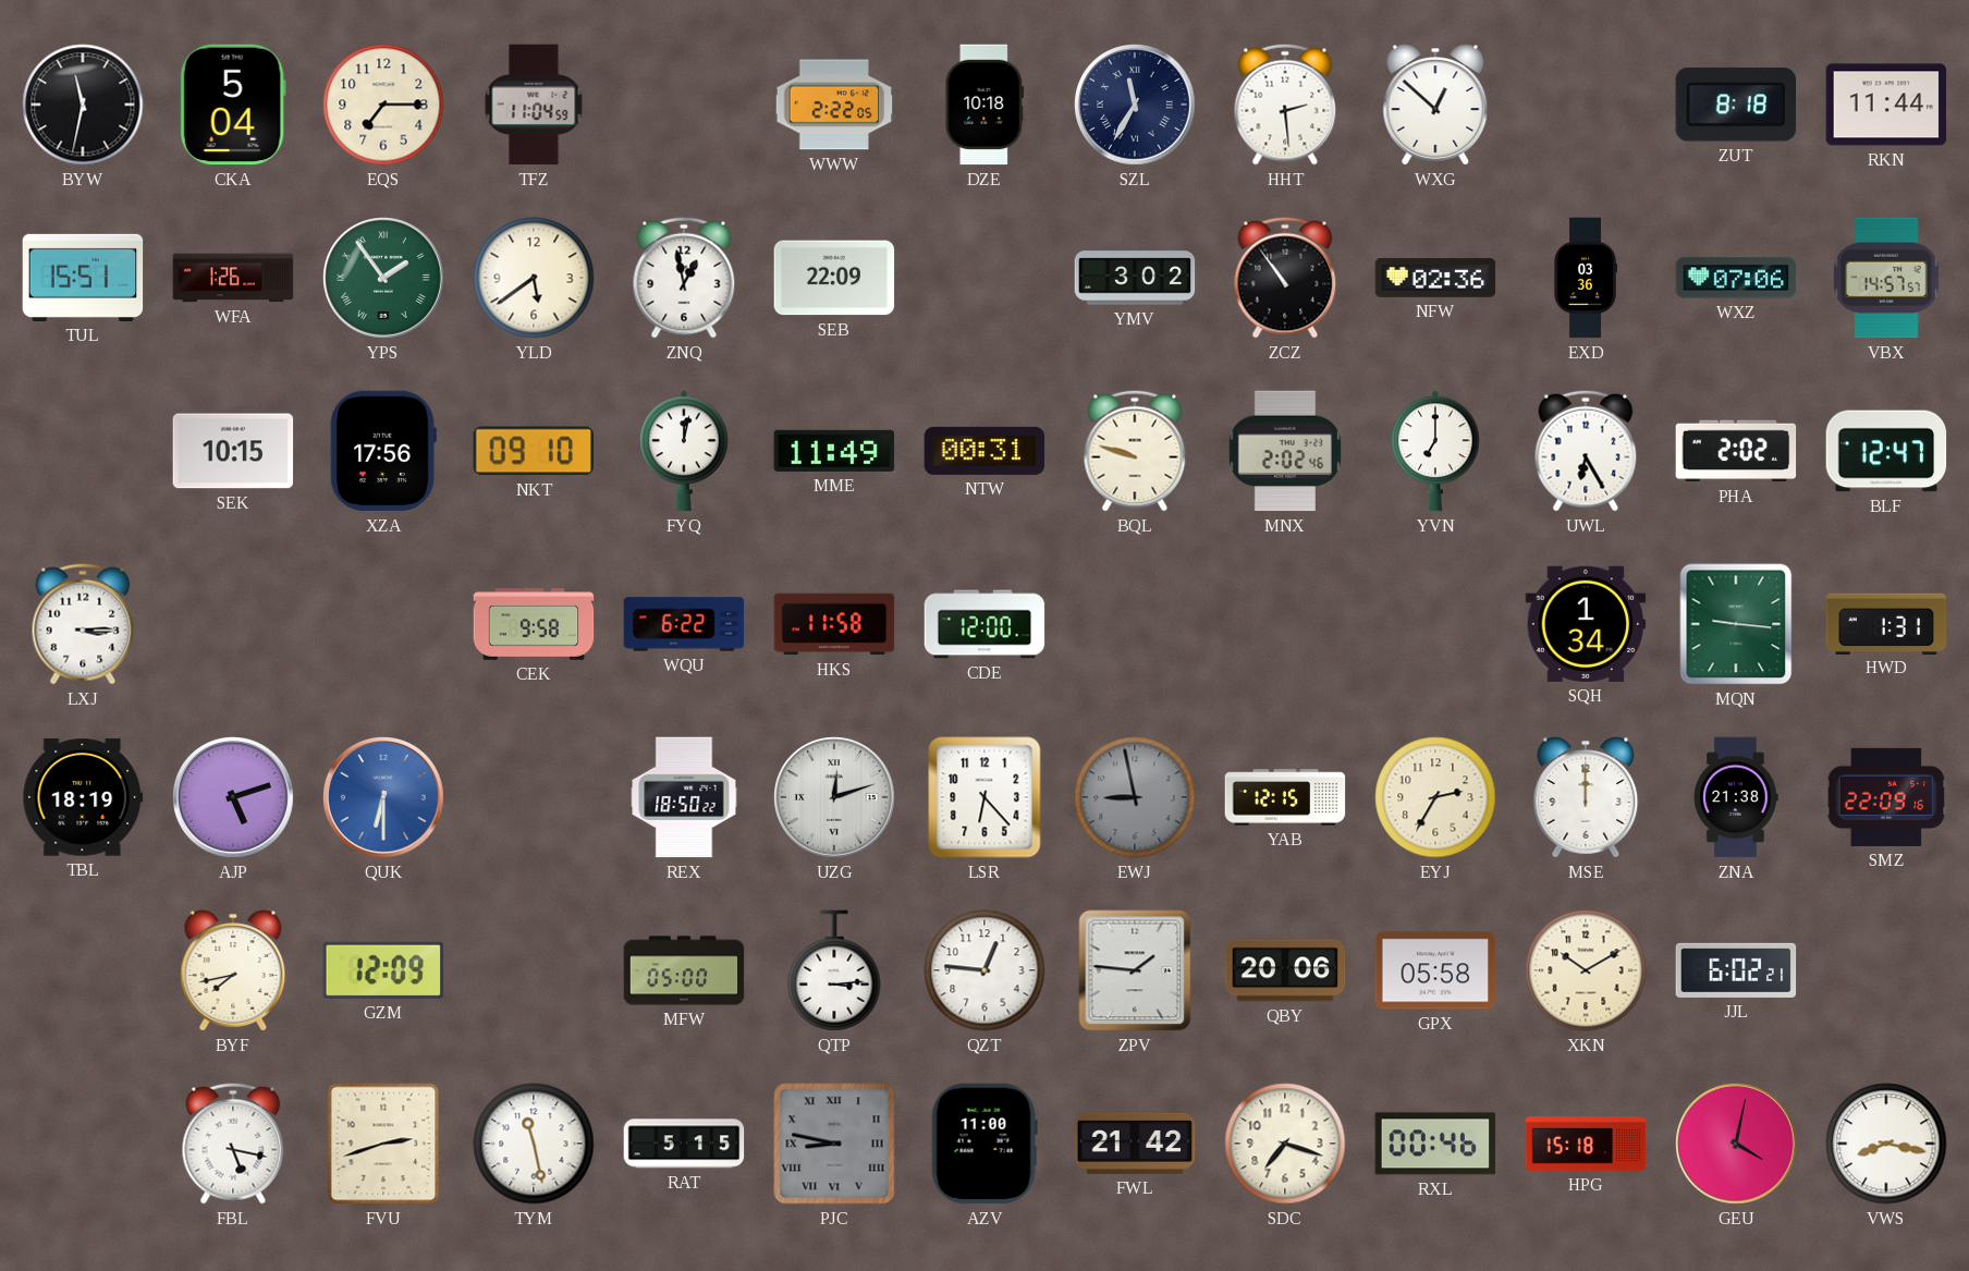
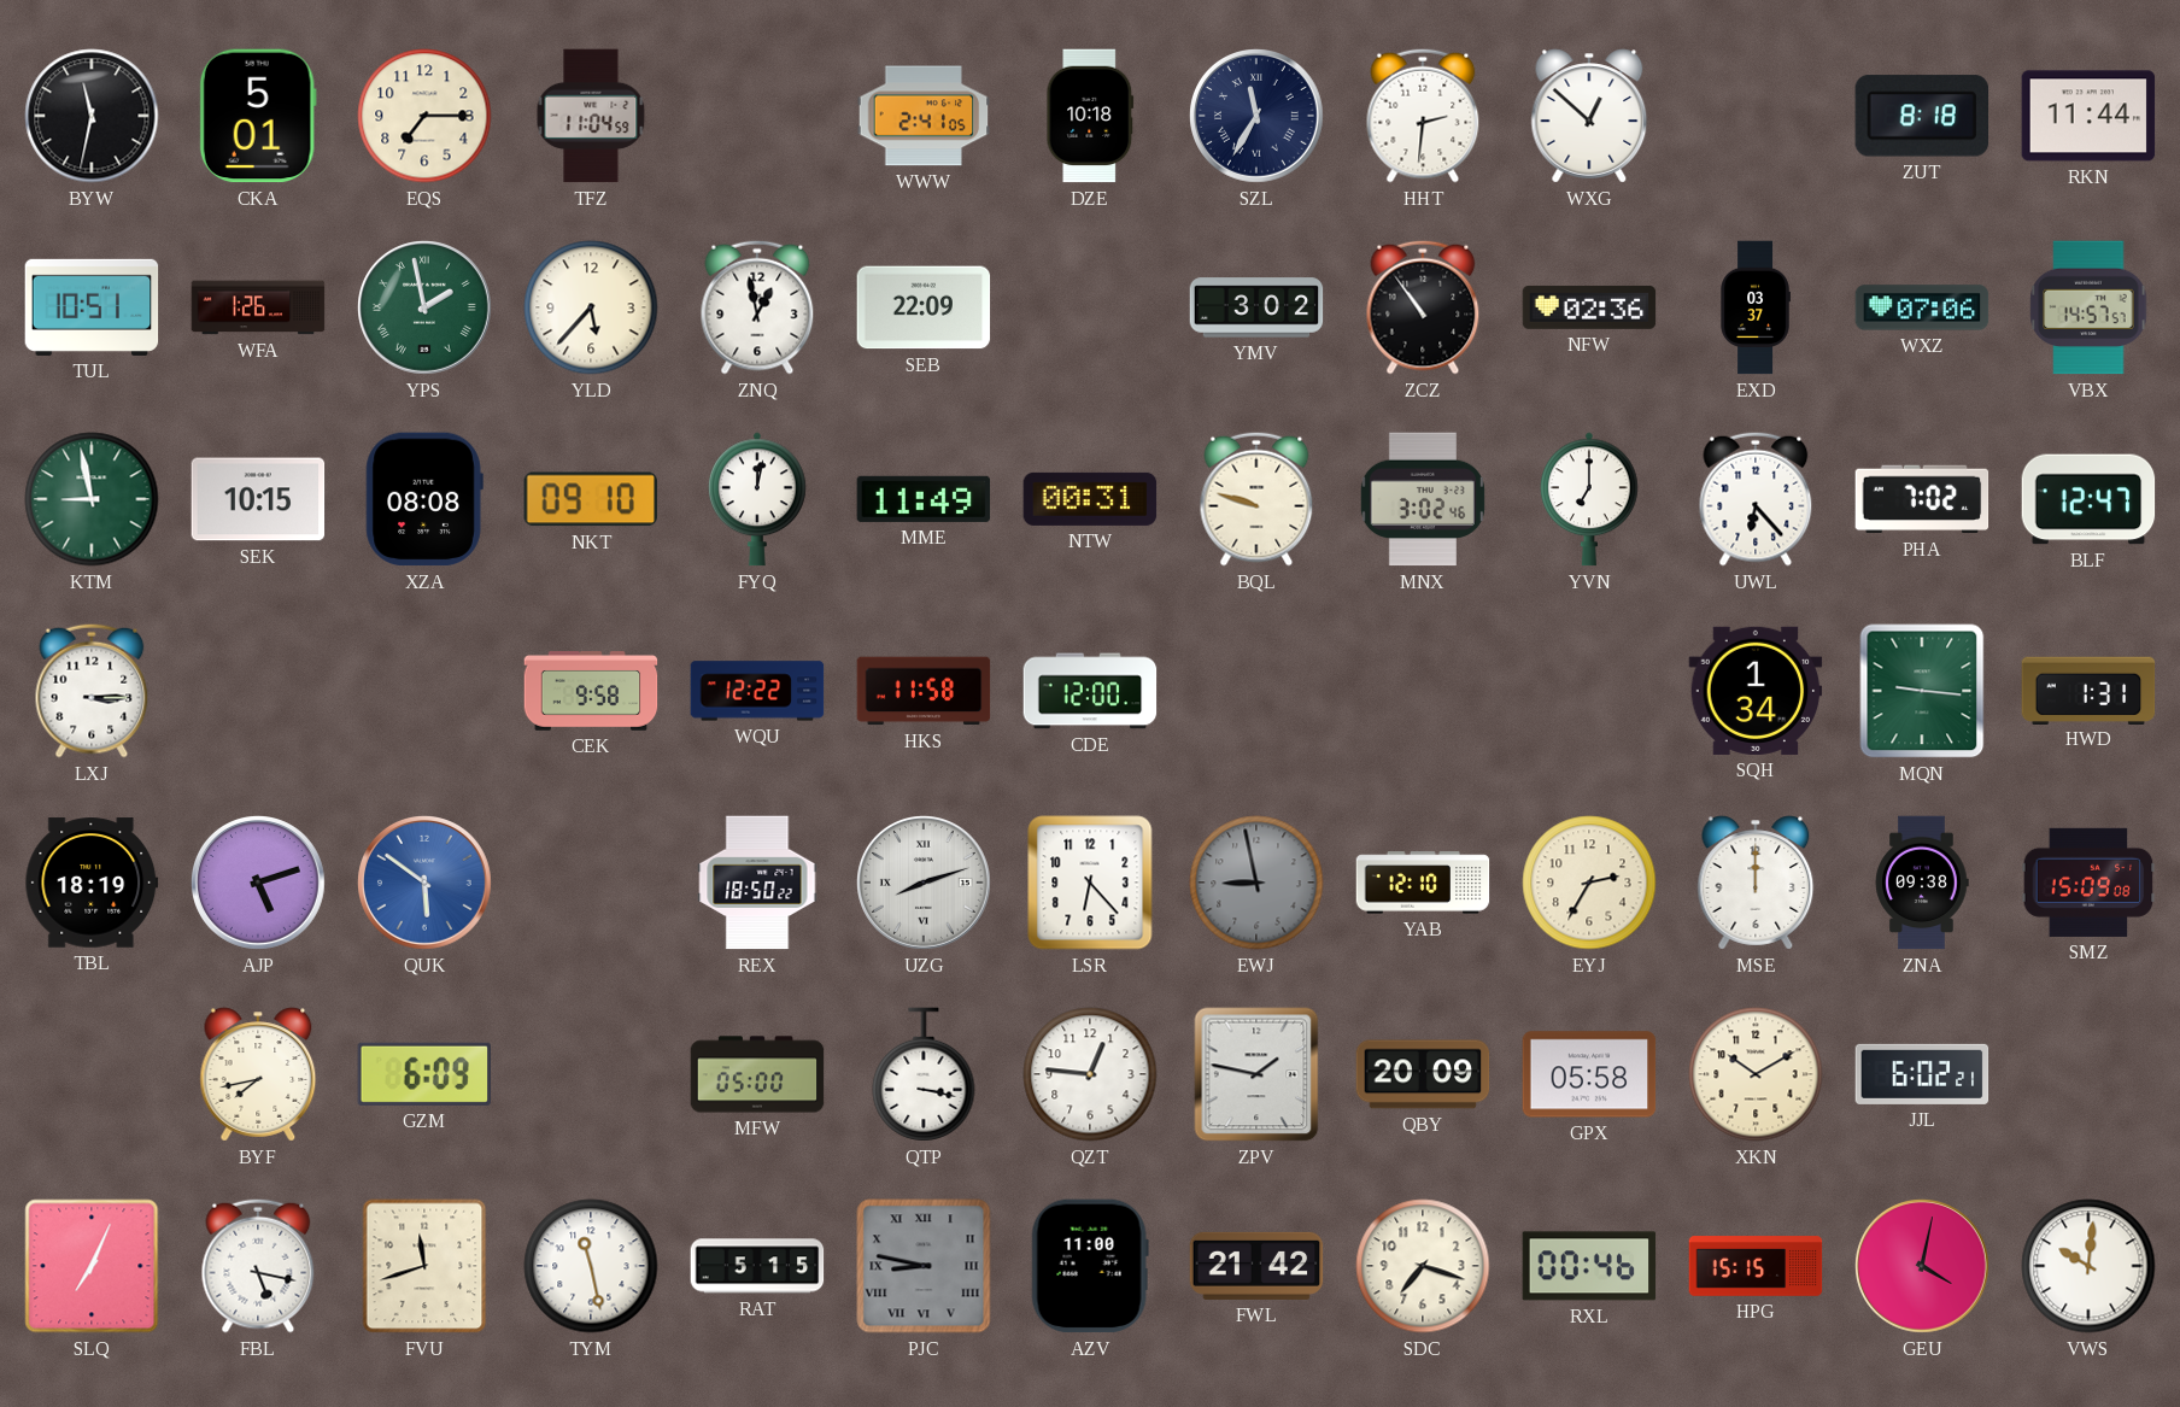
CKA: 5:04 -> 5:01 (258, 116)
WWW: 2:22 -> 2:41 (924, 116)
HHT: 2:29 -> 2:31 (1423, 116)
TUL: 15:51 -> 10:51 (92, 307)
YPS: 1:54 -> 1:58 (426, 309)
YLD: 5:39 -> 5:37 (591, 307)
EXD: 03:36 -> 03:37 (1756, 307)
KTM: none -> 8:58 (92, 499)
XZA: 17:56 -> 08:08 (424, 499)
MNX: 2:02 -> 3:02 (1423, 499)
UWL: 6:25 -> 6:23 (1756, 499)
PHA: 2:02 -> 7:02 (1922, 499)
WQU: 6:22 -> 12:22 (757, 691)
QUK: 6:30 -> 5:51 (426, 884)
UZG: 12:12 -> 8:12 (925, 884)
YAB: 12:15 -> 12:10 (1423, 883)
ZNA: 21:38 -> 09:38 (1922, 883)
SMZ: 22:09 -> 15:09 (2088, 883)
GZM: 12:09 -> 6:09 (423, 1074)
QTP: 3:14 -> 3:17 (924, 1074)
ZPV: 1:46 -> 1:47 (1256, 1074)
QBY: 20:06 -> 20:09 (1423, 1074)
SLQ: none -> 7:04 (92, 1266)
FVU: 2:42 -> 11:42 (424, 1266)
HPG: 15:18 -> 15:15 (1756, 1266)
VWS: 8:17 -> 10:01 (2088, 1266)
